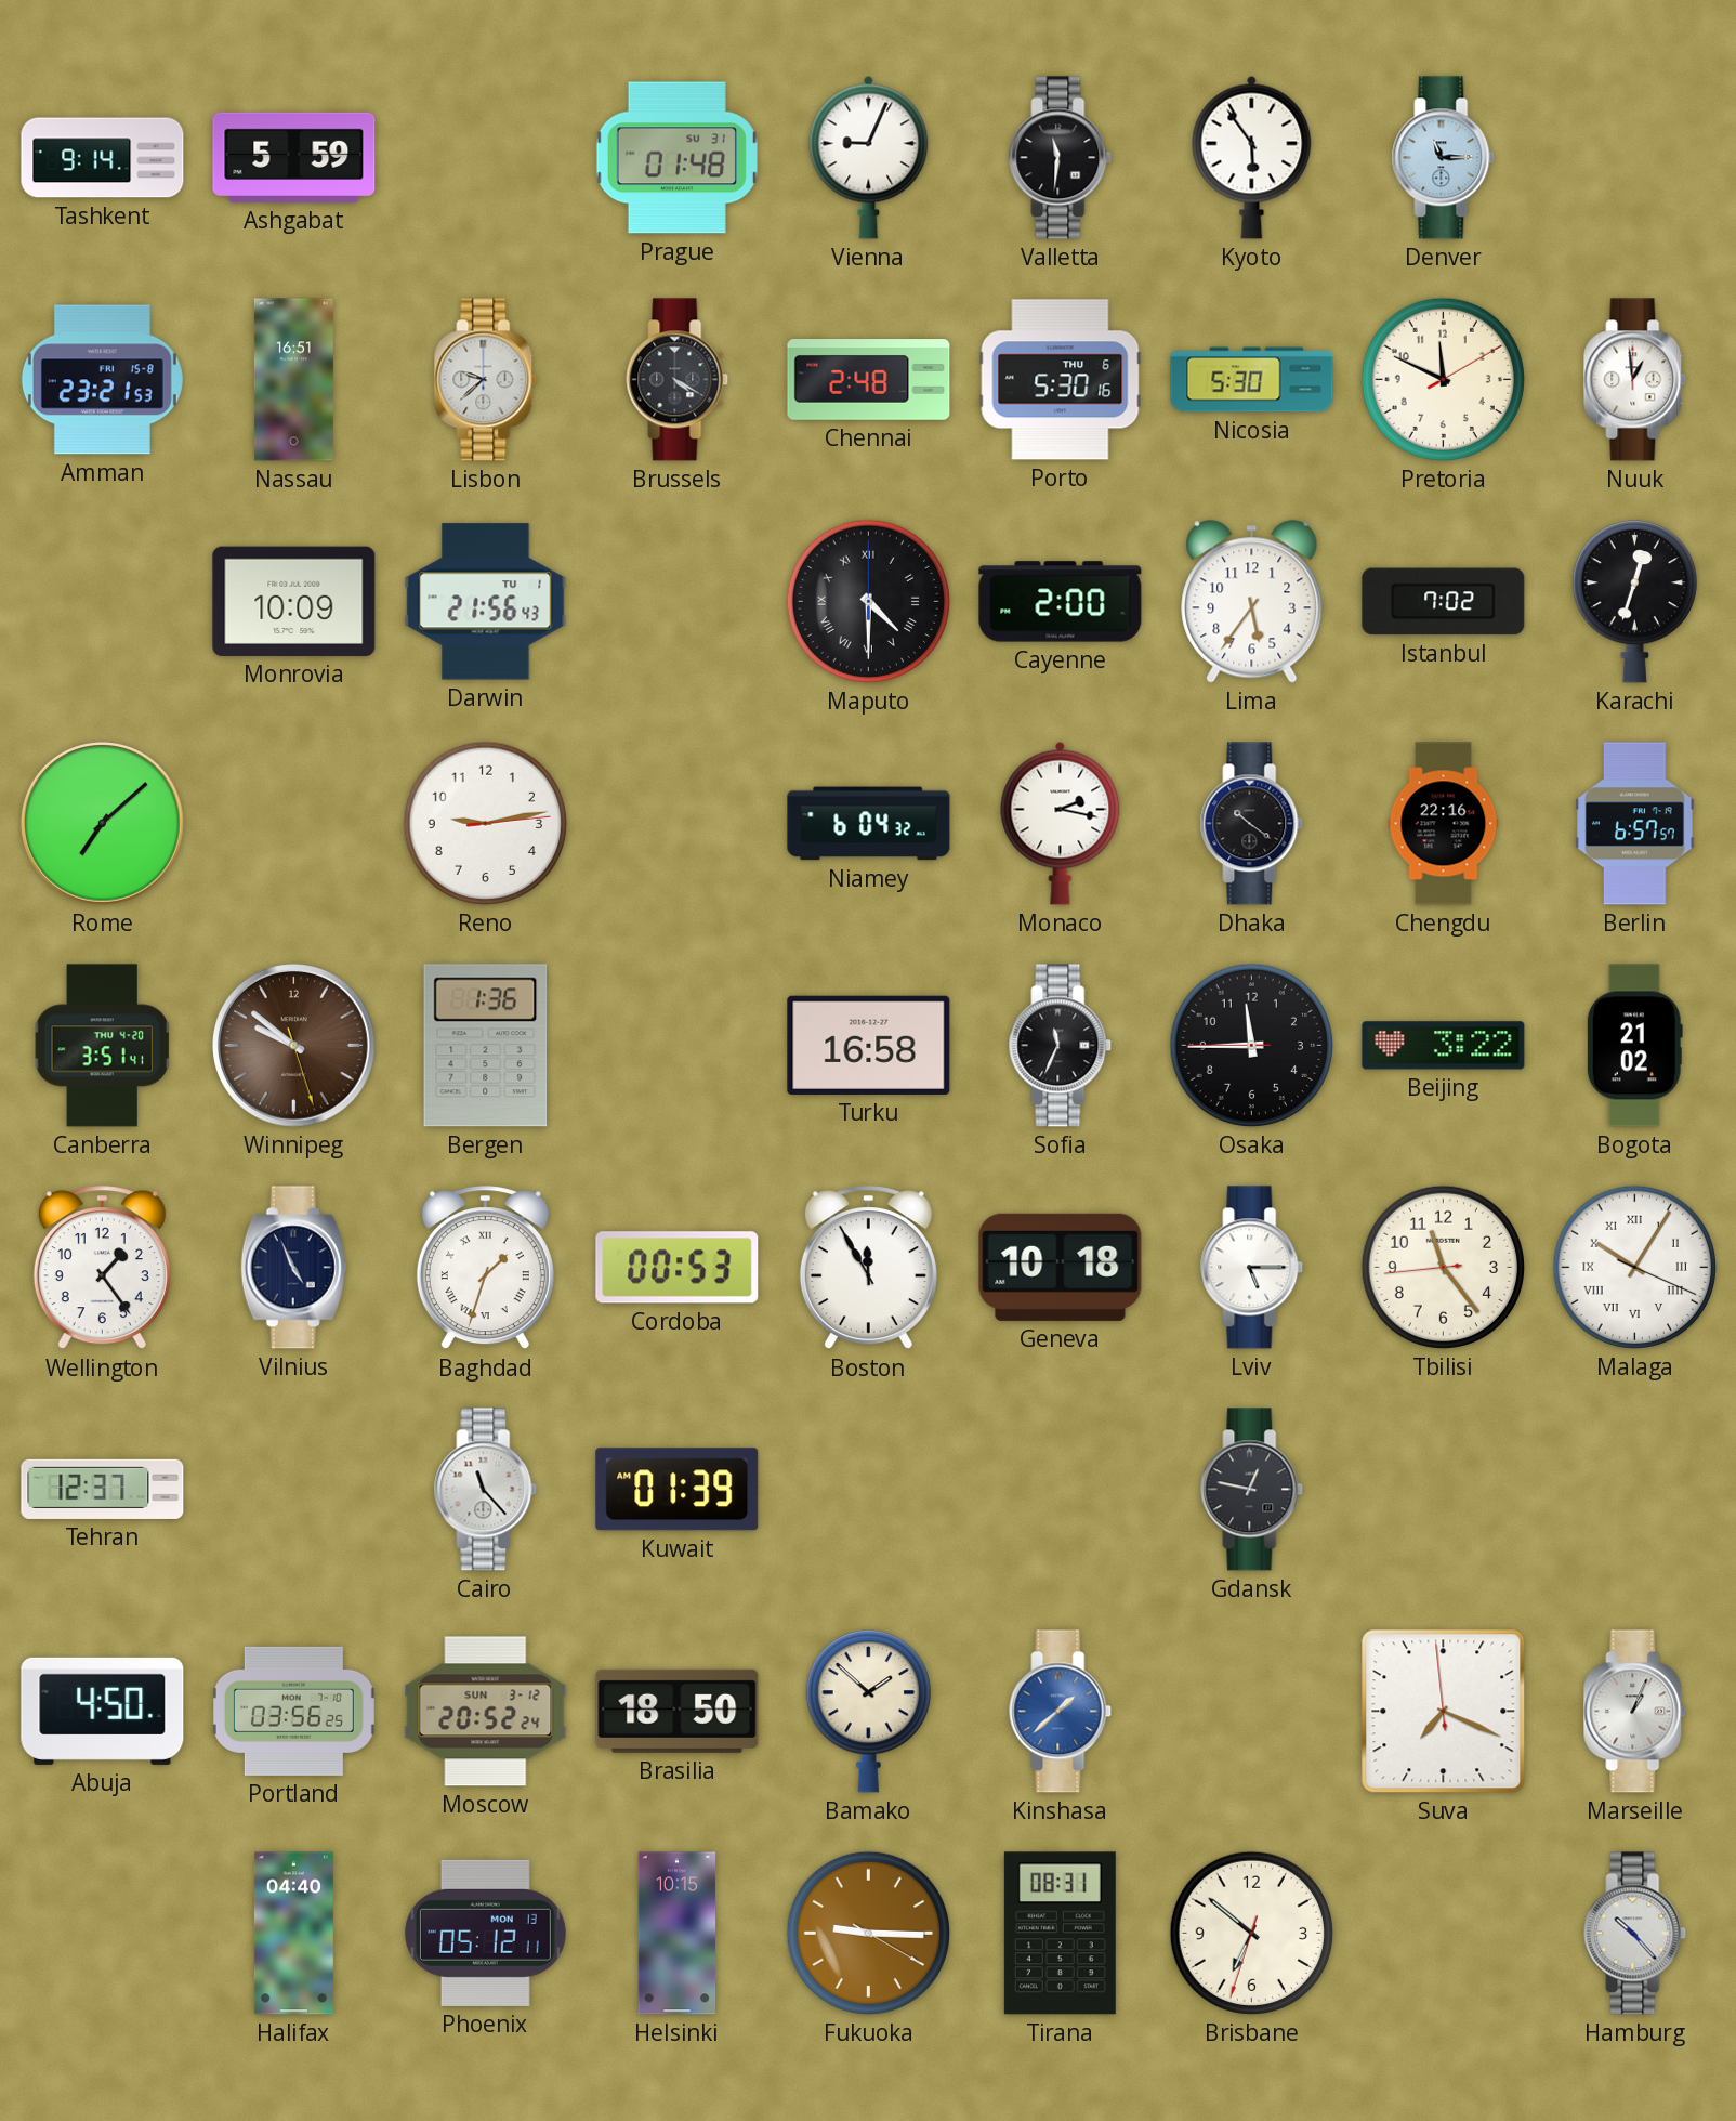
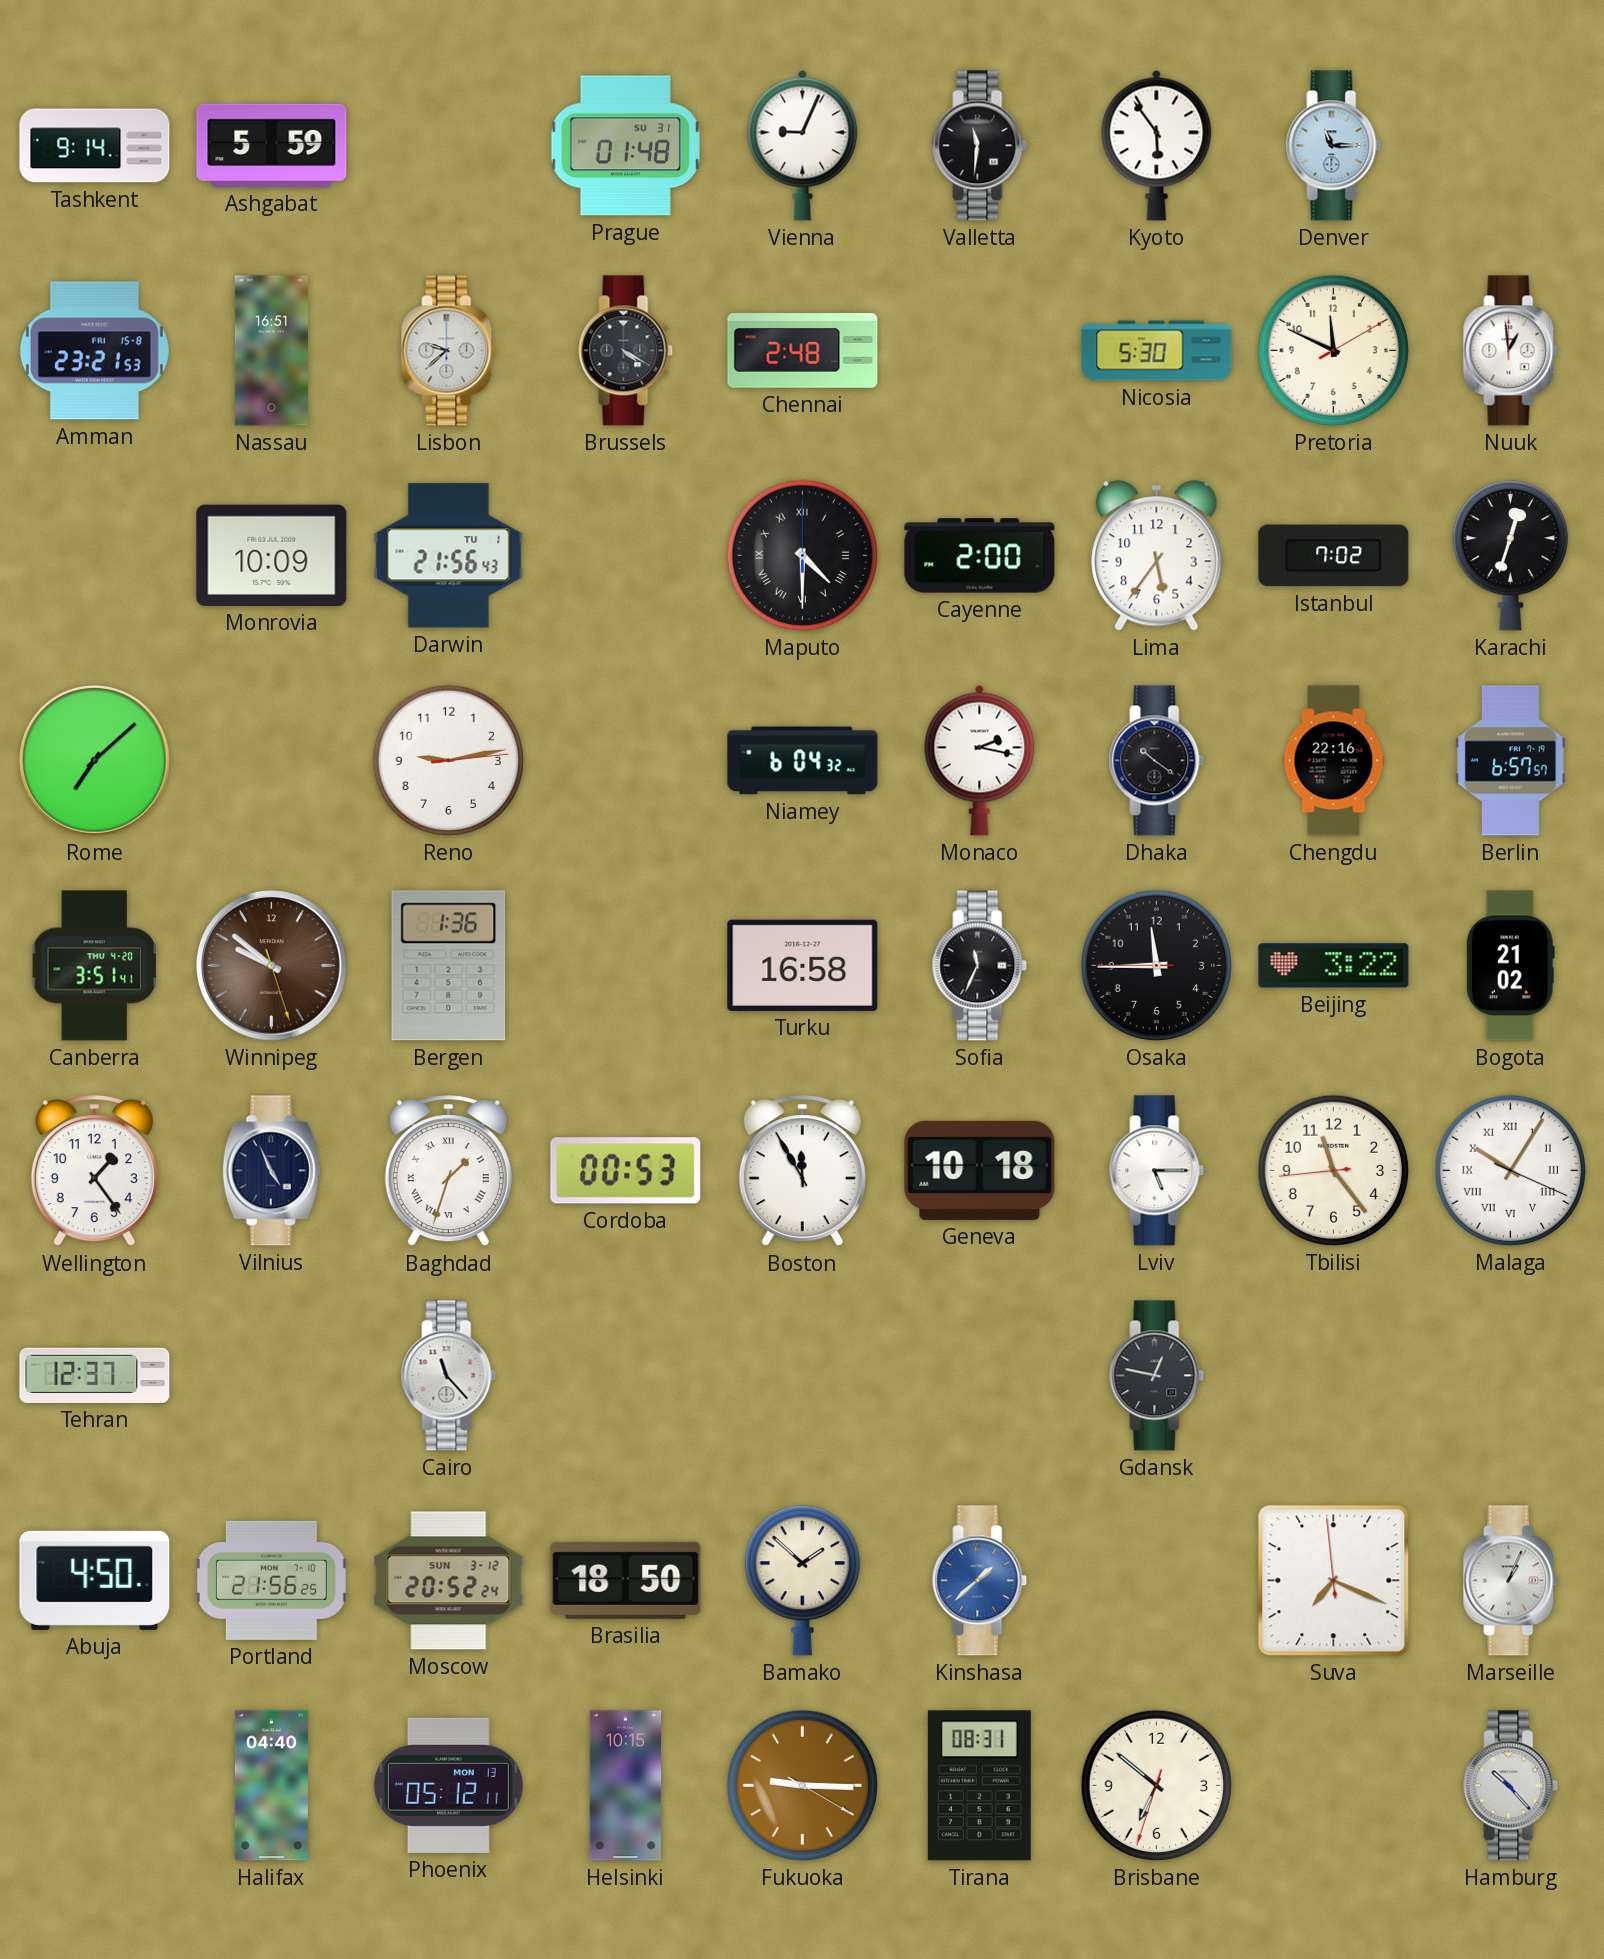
Porto: 5:30 -> none (1061, 380)
Kuwait: 01:39 -> none (678, 1490)
Portland: 03:56 -> 21:56 (271, 1580)
